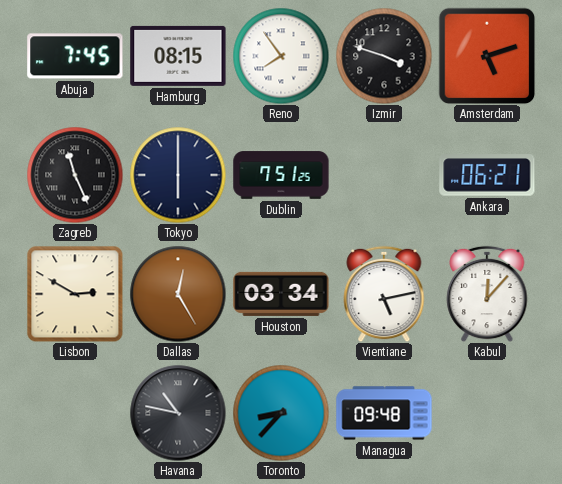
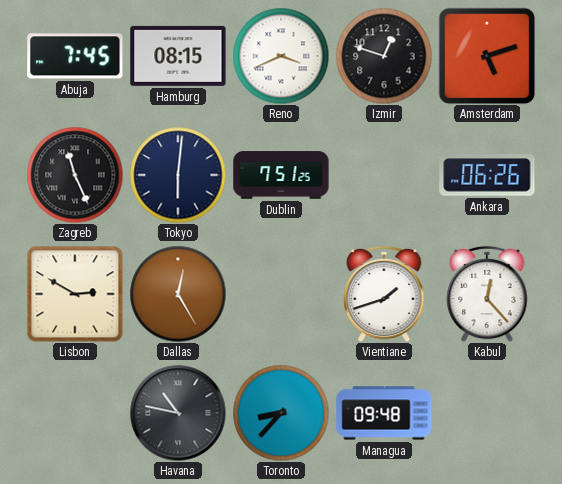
Reno: 7:54 -> 3:41 (281, 56)
Izmir: 3:48 -> 12:48 (384, 56)
Tokyo: 6:00 -> 6:01 (178, 175)
Ankara: 06:21 -> 06:26 (487, 175)
Houston: 03:34 -> none (281, 294)
Vientiane: 5:13 -> 1:42 (384, 294)
Kabul: 12:07 -> 12:23 (487, 294)
